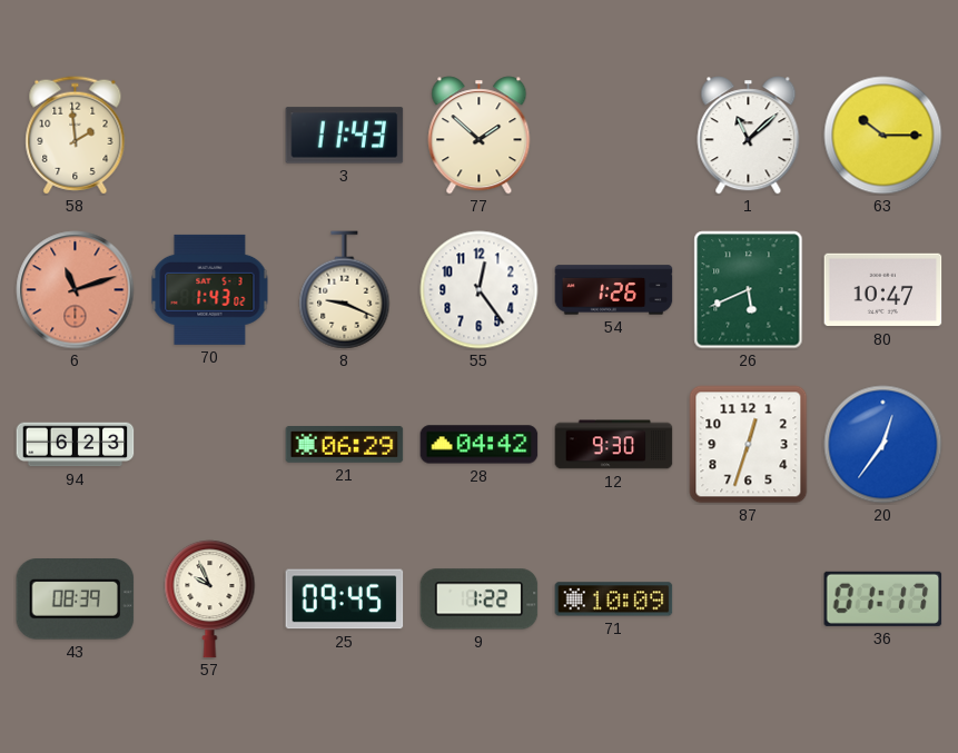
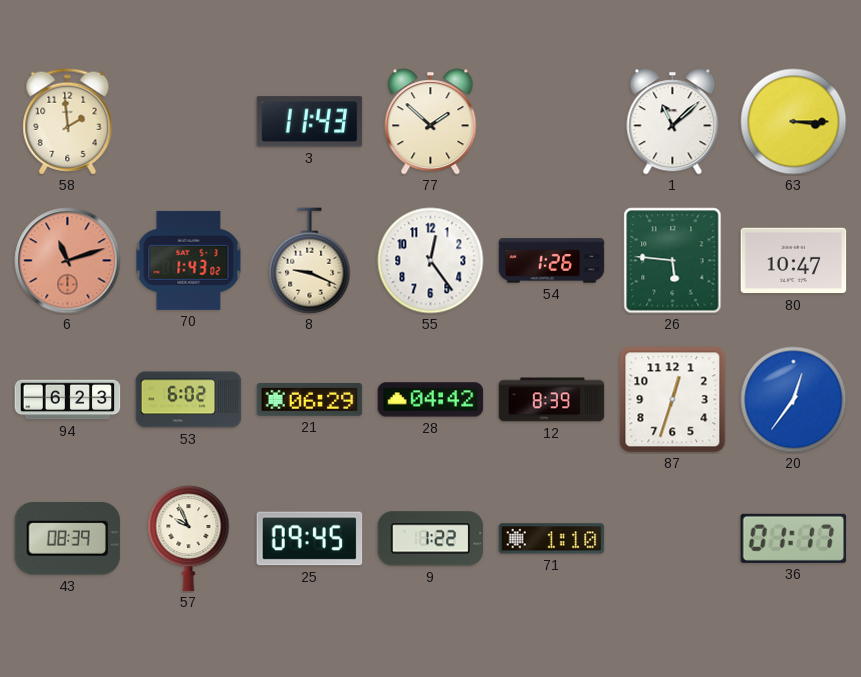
63: 10:15 -> 3:15 (794, 122)
26: 5:41 -> 5:46 (673, 261)
53: none -> 6:02 (189, 400)
12: 9:30 -> 8:39 (552, 400)
71: 10:09 -> 1:10 (552, 539)
